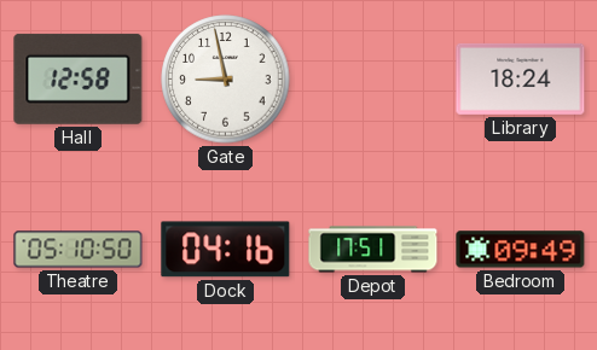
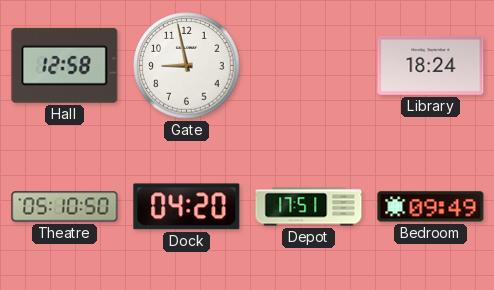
Dock: 04:16 -> 04:20 (187, 207)
